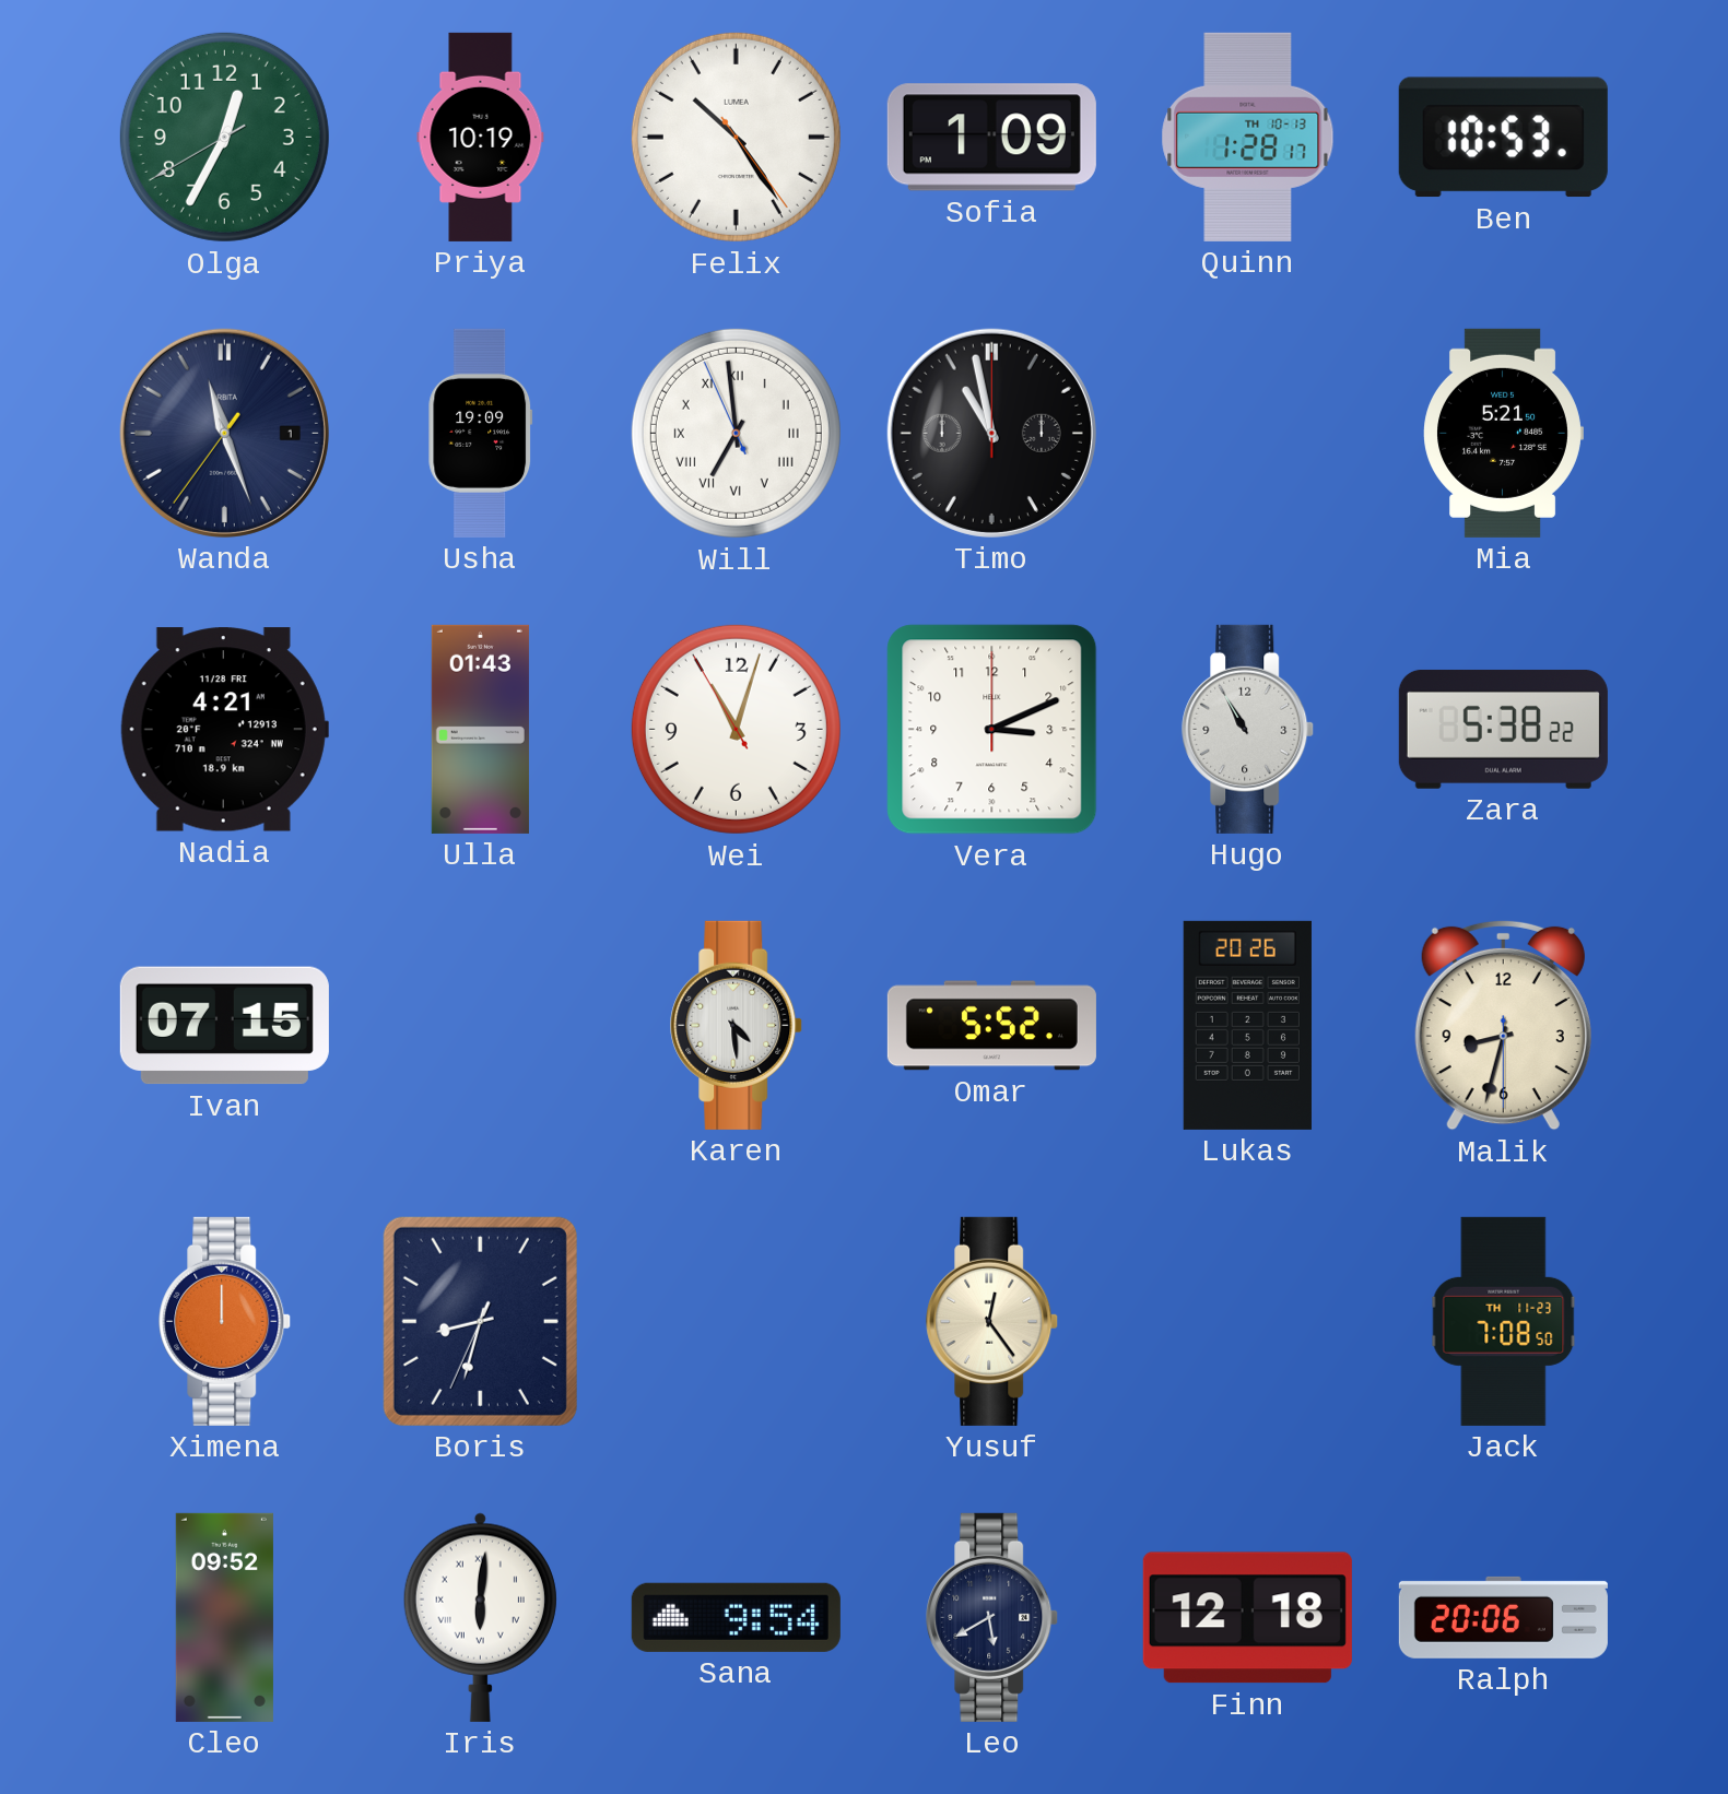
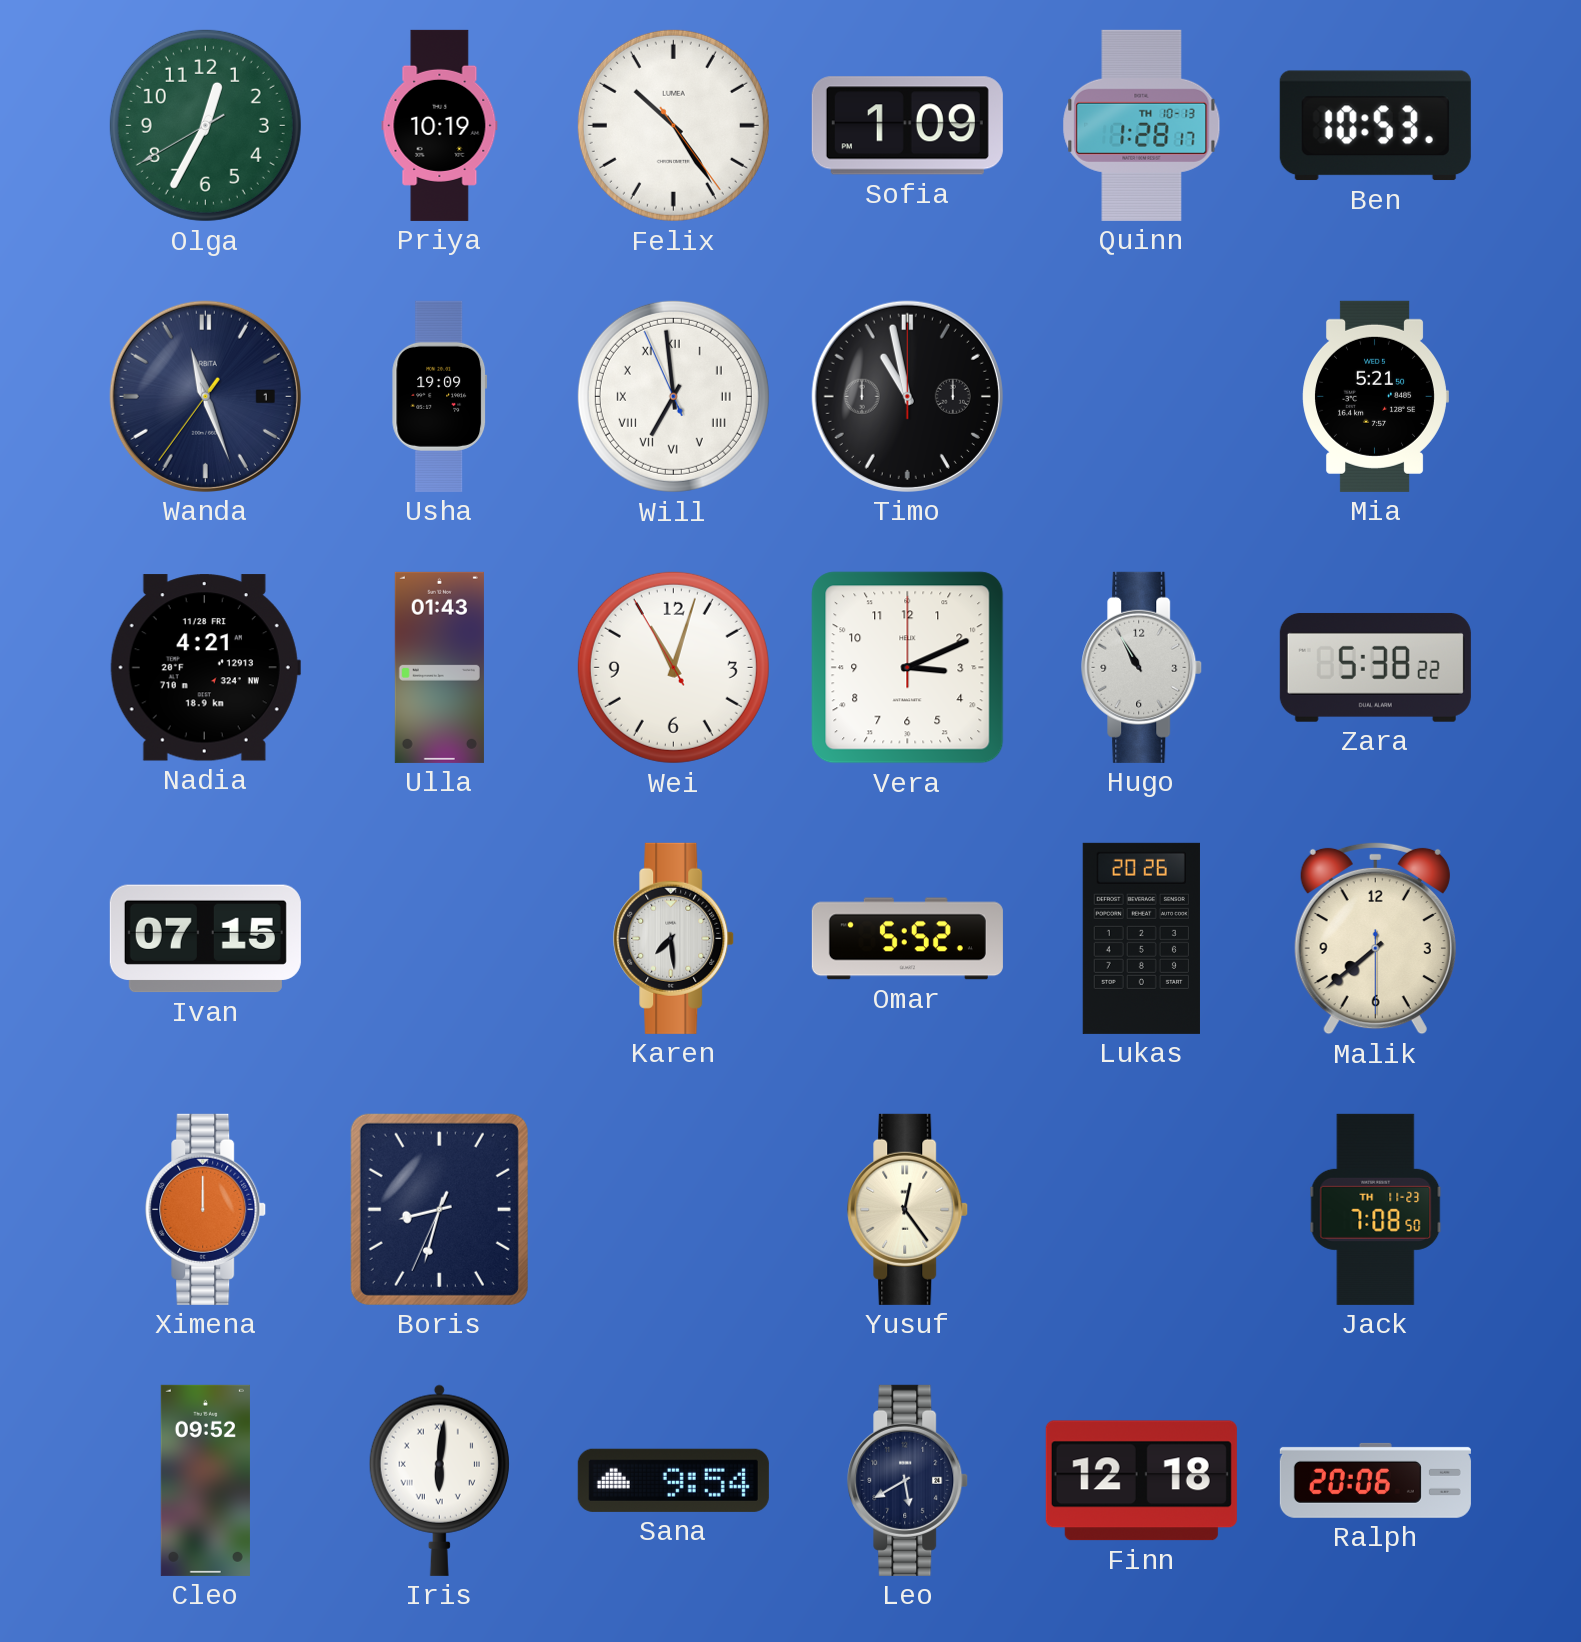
Karen: 4:29 -> 7:29 (674, 938)
Malik: 8:32 -> 7:38 (1375, 938)
